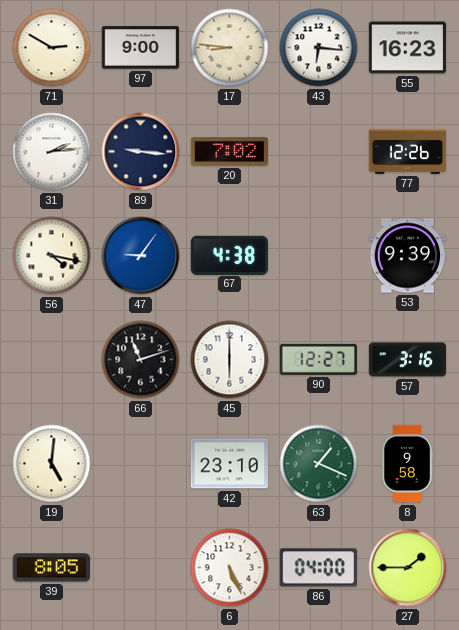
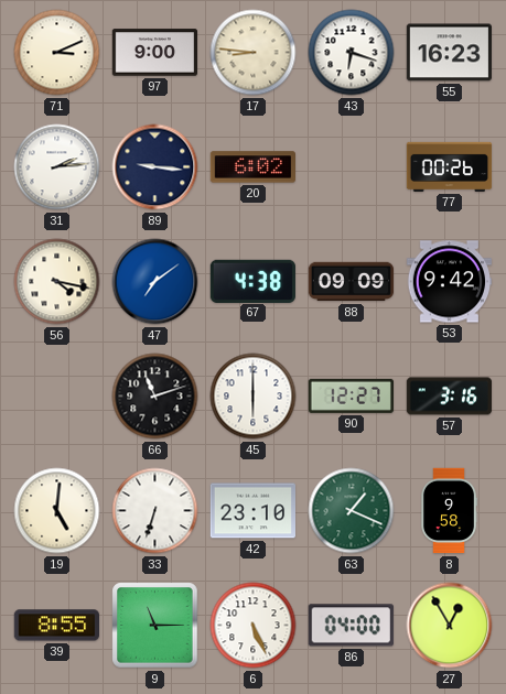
71: 2:50 -> 3:11 (57, 53)
43: 6:16 -> 6:18 (352, 53)
20: 7:02 -> 6:02 (252, 167)
77: 12:26 -> 00:26 (450, 166)
47: 9:06 -> 7:09 (155, 282)
88: none -> 09:09 (352, 282)
53: 9:39 -> 9:42 (449, 282)
33: none -> 6:33 (155, 511)
39: 8:05 -> 8:55 (56, 626)
9: none -> 11:15 (155, 626)
27: 1:45 -> 12:55 (450, 626)
